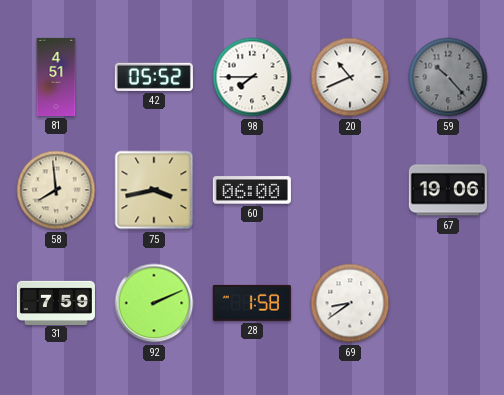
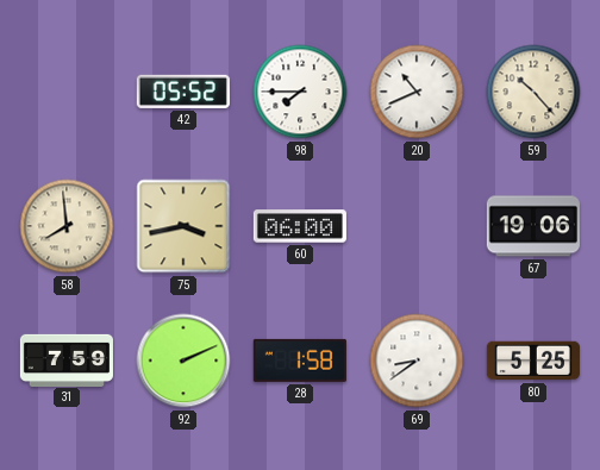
81: 4:51 -> none (56, 77)
59 dial: grey -> cream (533, 92)
80: none -> 5:25 (533, 361)
